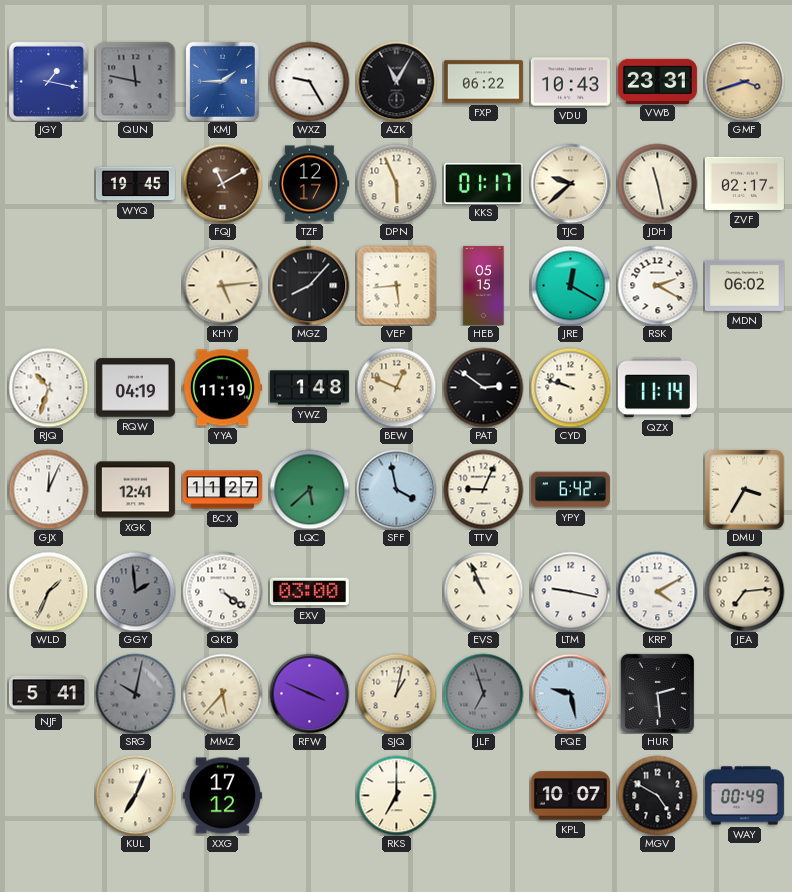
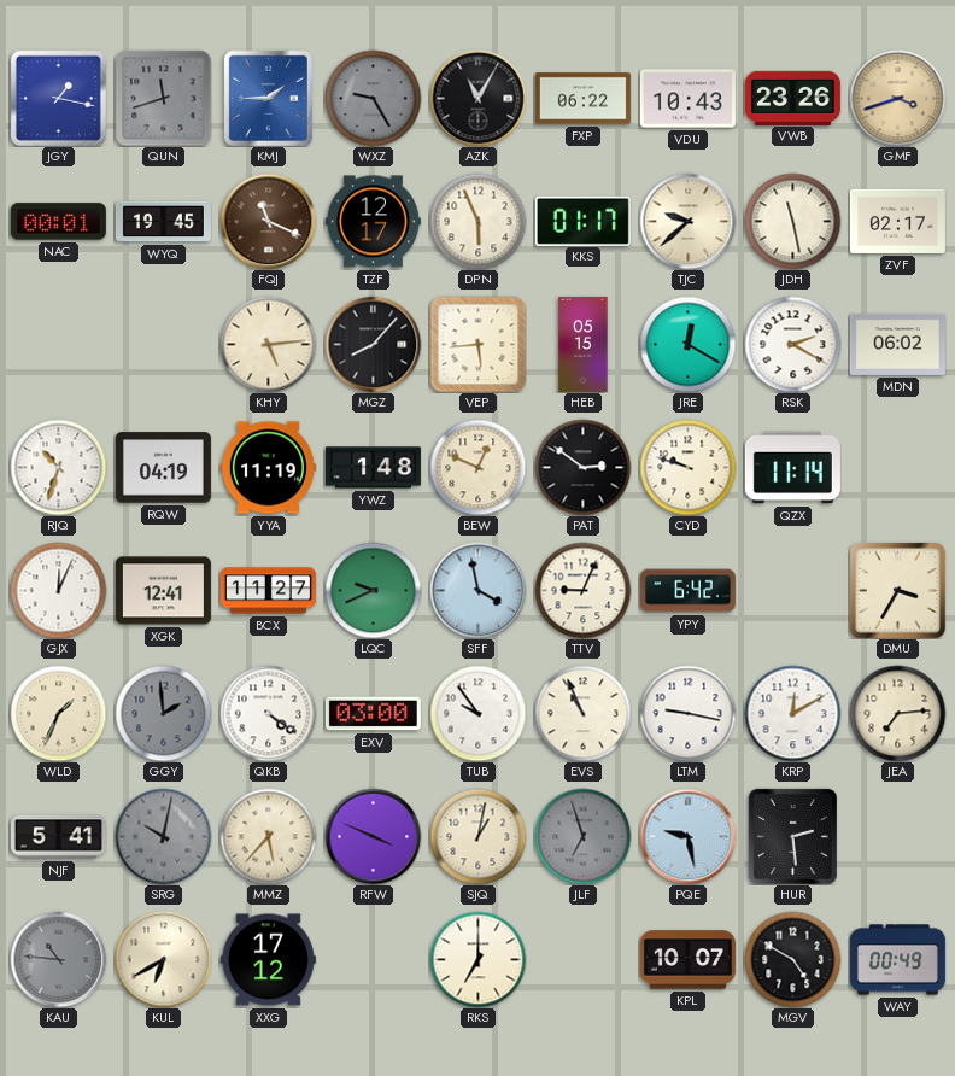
QUN: 11:47 -> 11:42 (163, 98)
WXZ dial: white -> grey (373, 98)
VWB: 23:31 -> 23:26 (792, 98)
NAC: none -> 00:01 (58, 222)
FQJ: 11:10 -> 11:19 (268, 221)
LQC: 5:38 -> 9:41 (373, 590)
TUB: none -> 9:54 (478, 713)
KRP: 4:10 -> 12:10 (792, 713)
KAU: none -> 10:46 (58, 959)
KUL: 7:04 -> 6:40 (163, 959)
